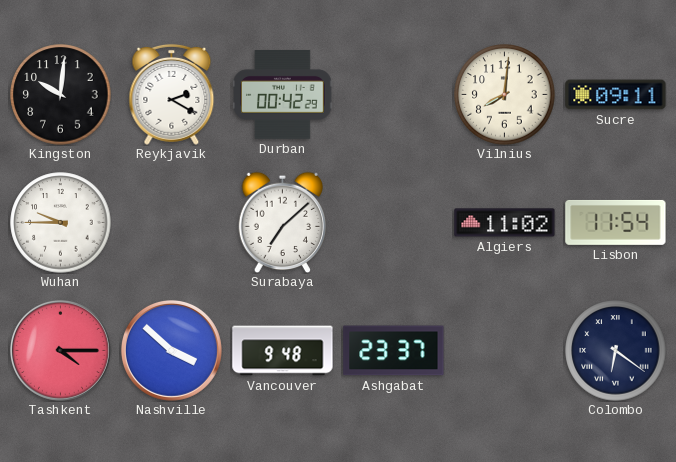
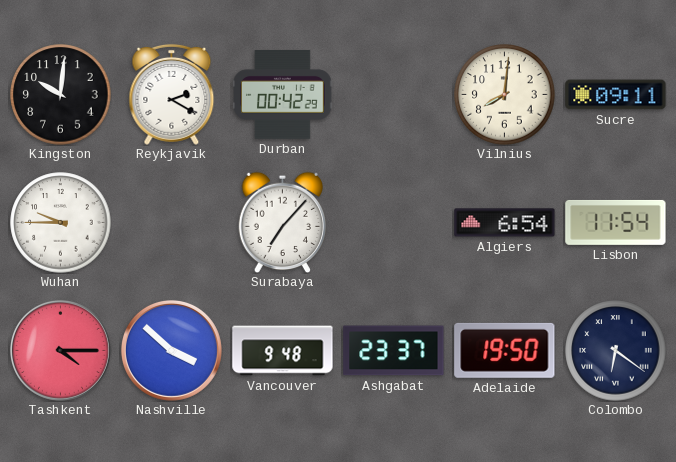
Surabaya: 7:08 -> 7:07 (282, 222)
Algiers: 11:02 -> 6:54 (505, 223)
Adelaide: none -> 19:50 (505, 350)
